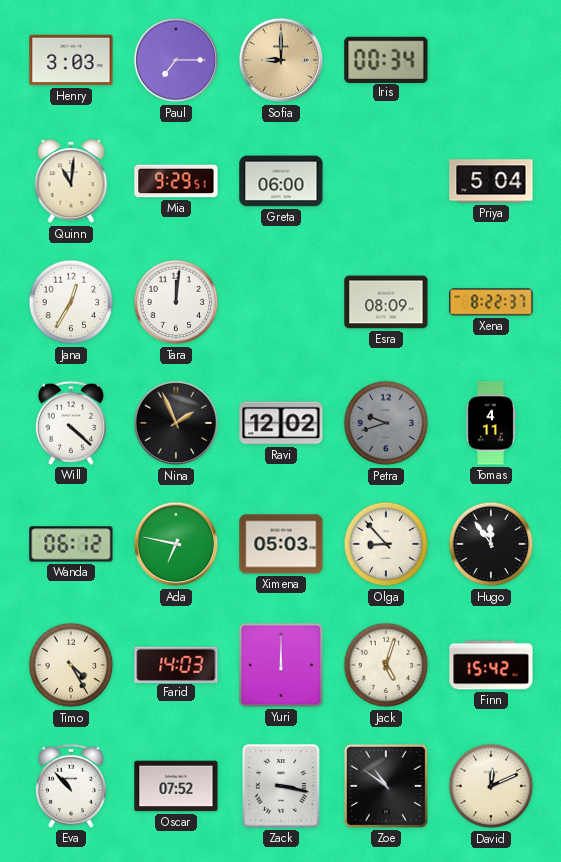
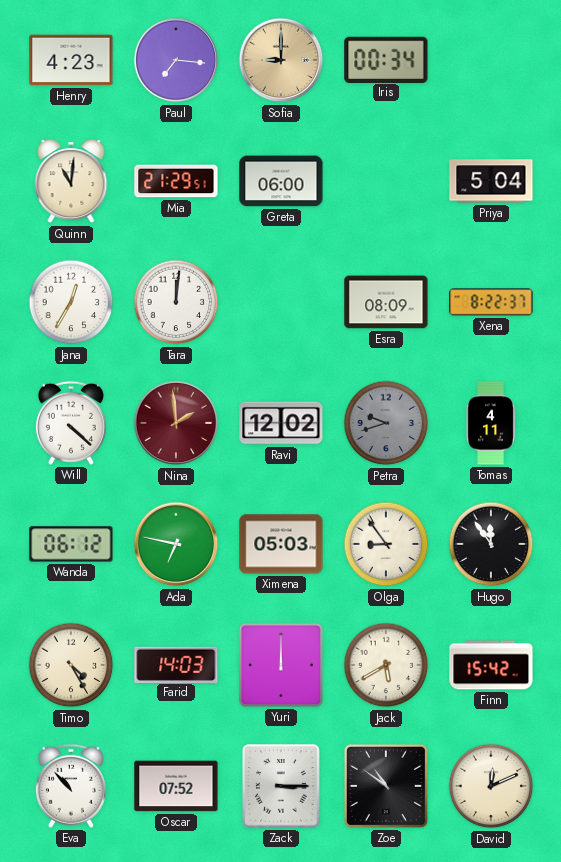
Henry: 3:03 -> 4:23 (71, 60)
Paul: 7:15 -> 7:16 (176, 60)
Mia: 9:29 -> 21:29 (176, 181)
Nina: 1:56 -> 1:59 (176, 423)
Nina dial: black -> burgundy (176, 423)
Olga: 8:53 -> 8:54 (386, 544)
Jack: 5:03 -> 5:40 (386, 665)
Zack: 3:17 -> 3:15 (281, 786)
